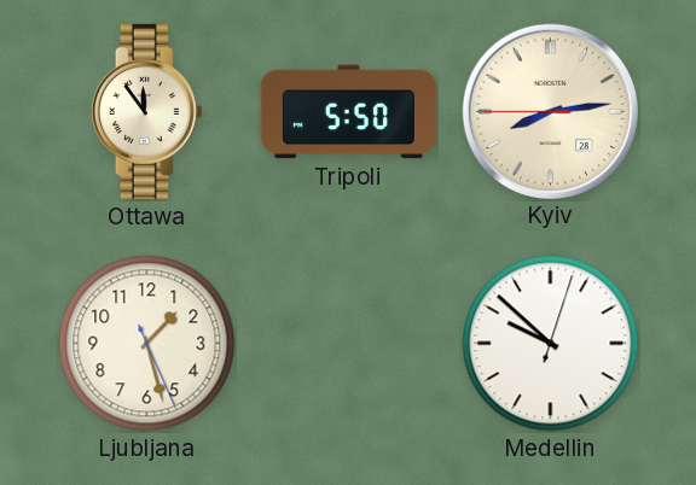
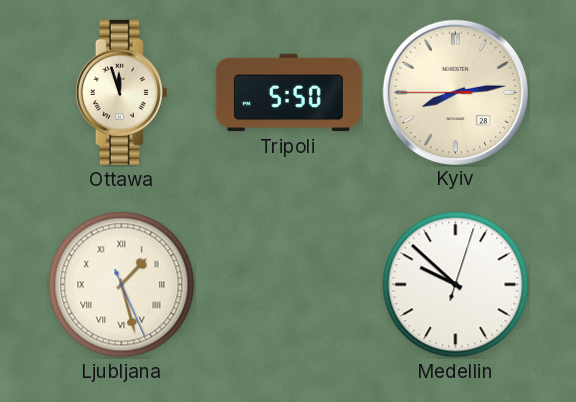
Ottawa: 11:54 -> 11:57 (121, 92)
Ljubljana numerals: Arabic -> Roman (122, 285)
